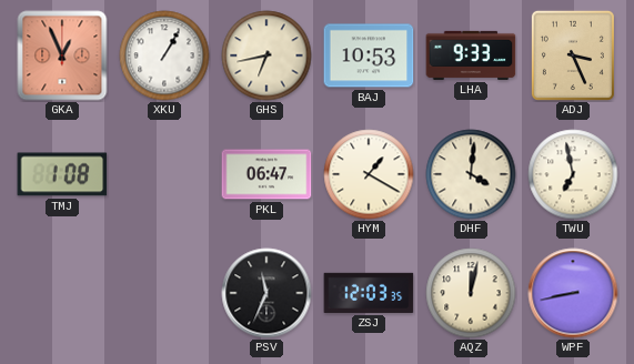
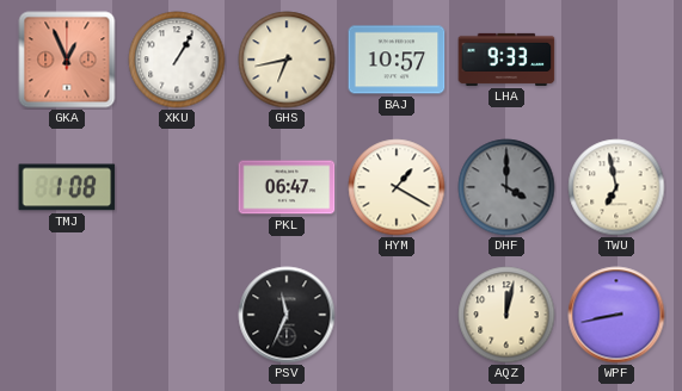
BAJ: 10:53 -> 10:57 (397, 60)
ADJ: 3:26 -> none (573, 55)
DHF: 4:01 -> 4:00 (506, 187)
DHF dial: cream -> grey (506, 187)
ZSJ: 12:03 -> none (369, 293)
